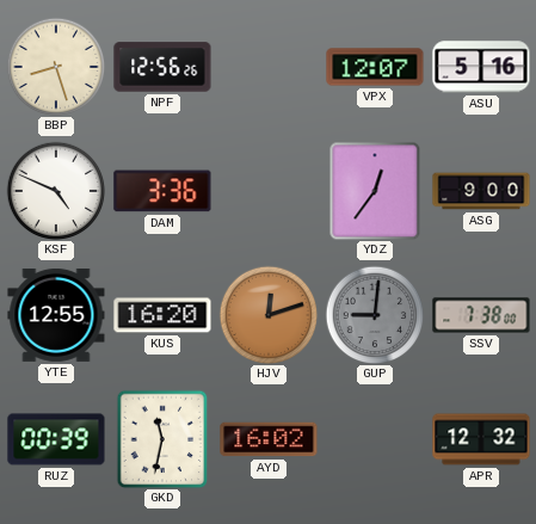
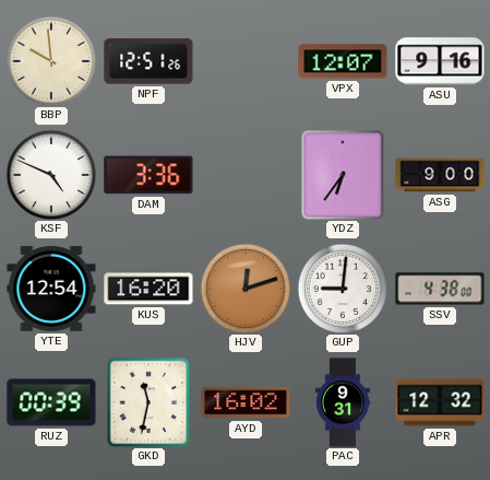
BBP: 8:27 -> 9:59 (51, 61)
NPF: 12:56 -> 12:51 (148, 61)
ASU: 5:16 -> 9:16 (440, 61)
YDZ: 12:36 -> 6:36 (343, 175)
YTE: 12:55 -> 12:54 (51, 289)
GUP dial: grey -> white (343, 289)
SSV: 7:38 -> 4:38 (440, 289)
PAC: none -> 9:31 (343, 402)
